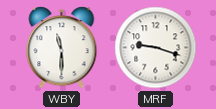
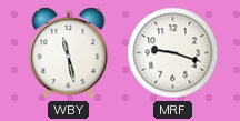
WBY: 11:30 -> 11:28 (69, 53)
